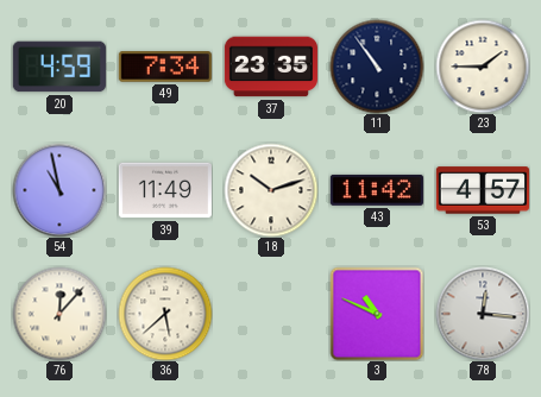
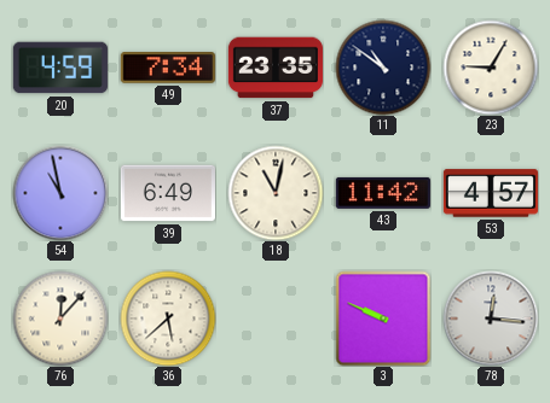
11: 10:54 -> 10:51 (383, 68)
23: 1:45 -> 9:05 (491, 68)
39: 11:49 -> 6:49 (168, 193)
18: 10:12 -> 11:02 (276, 193)
3: 10:49 -> 9:49 (383, 319)
